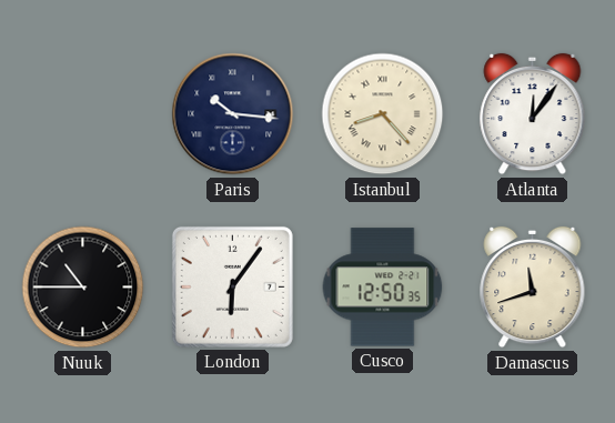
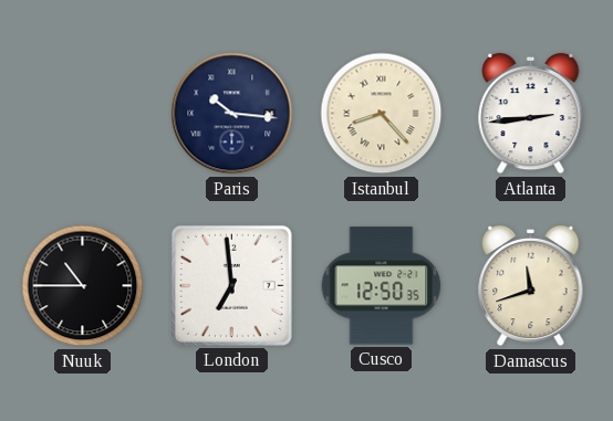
Atlanta: 12:06 -> 2:44 (531, 114)
London: 6:06 -> 6:59 (231, 285)
